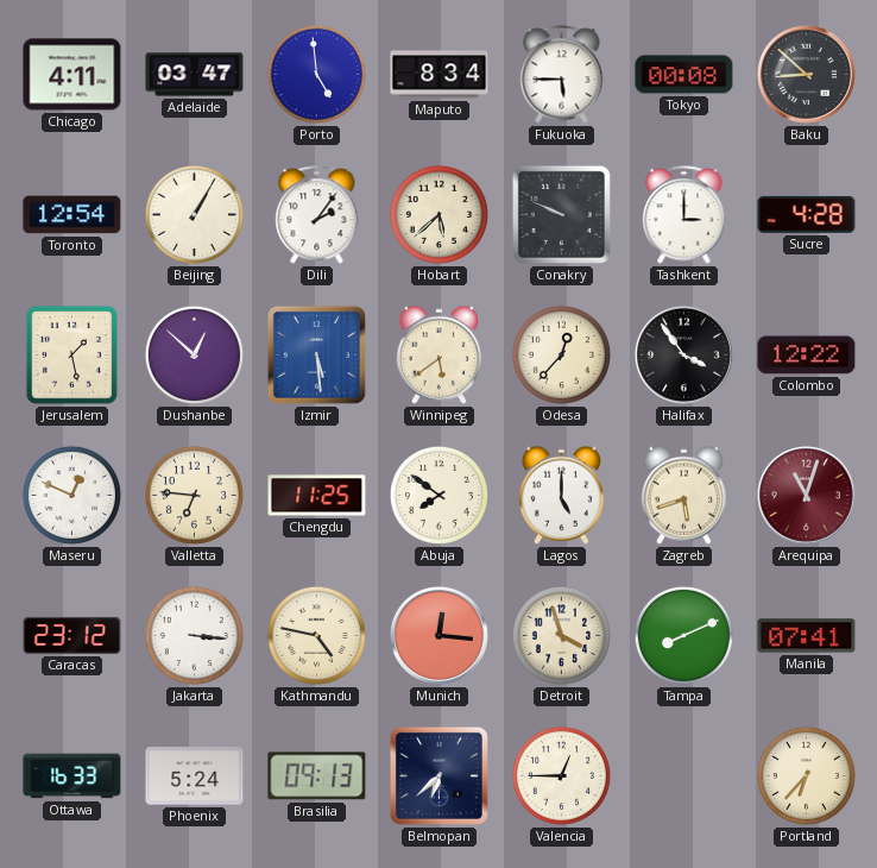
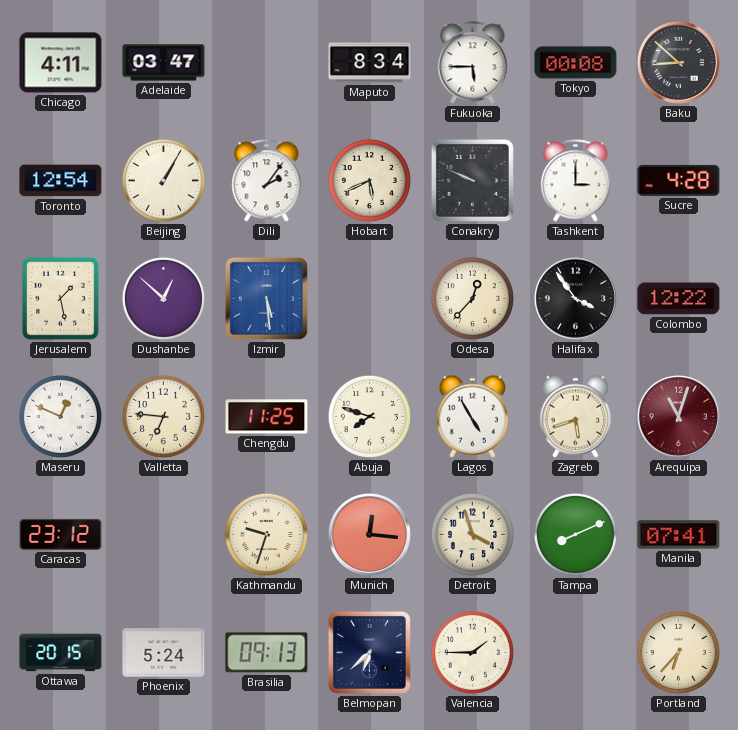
Porto: 4:59 -> none (316, 74)
Hobart: 5:38 -> 5:41 (369, 180)
Winnipeg: 5:39 -> none (438, 354)
Abuja: 7:51 -> 7:48 (369, 416)
Lagos: 5:00 -> 4:55 (472, 416)
Jakarta: 3:16 -> none (194, 635)
Kathmandu: 4:47 -> 9:33 (266, 534)
Ottawa: 16:33 -> 20:15 (61, 653)
Valencia: 12:45 -> 1:45 (472, 652)
